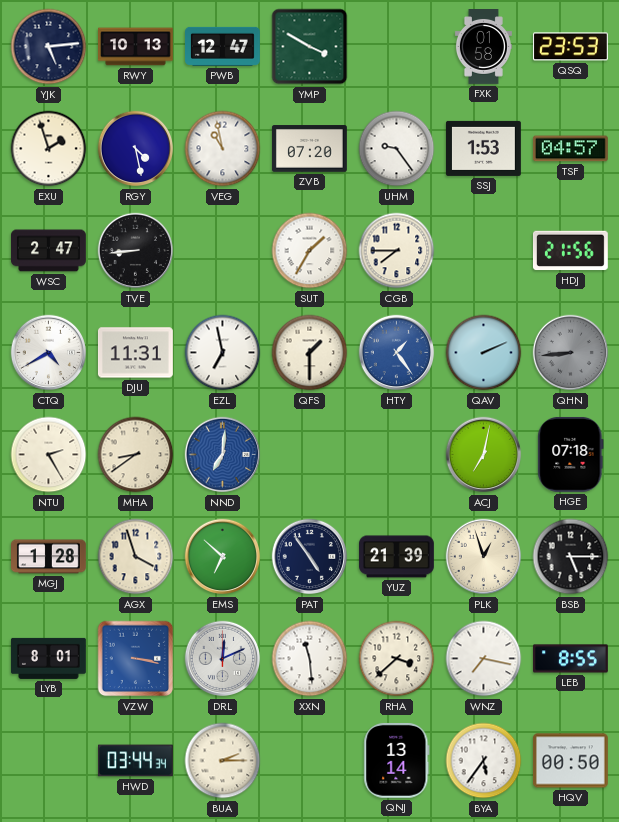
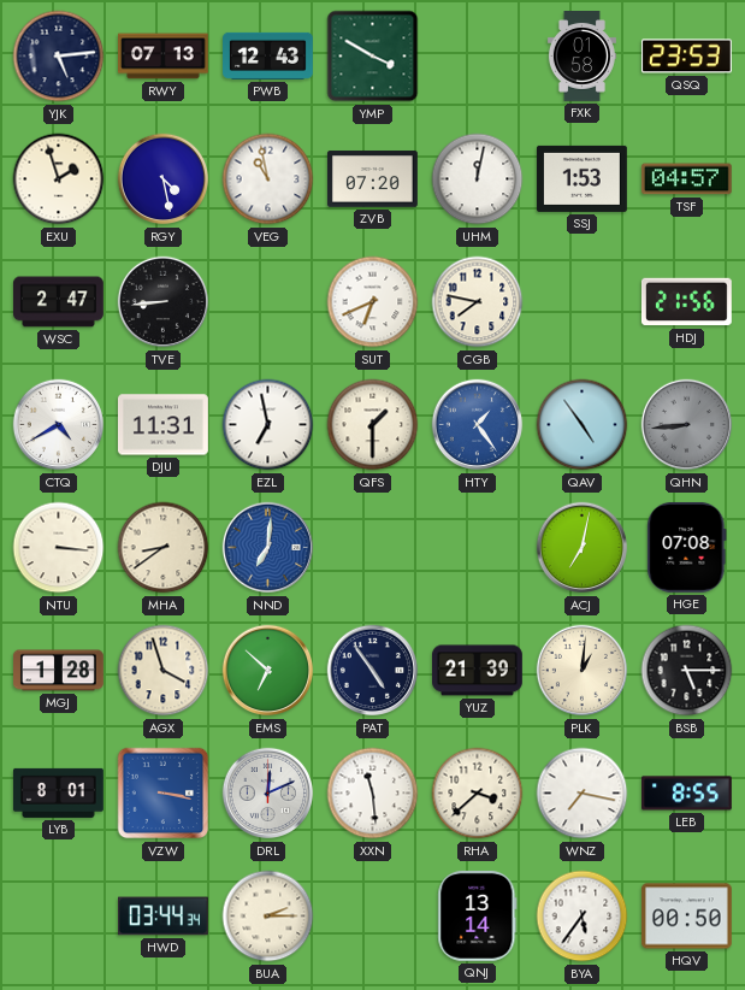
RWY: 10:13 -> 07:13 (164, 57)
PWB: 12:47 -> 12:43 (268, 55)
UHM: 9:24 -> 12:02 (478, 179)
SUT: 1:35 -> 6:41 (373, 302)
CGB: 7:45 -> 7:47 (478, 302)
QAV: 2:11 -> 4:54 (583, 425)
NTU: 2:25 -> 3:16 (59, 548)
HGE: 07:18 -> 07:08 (687, 547)
PLK: 12:57 -> 1:01 (583, 671)
